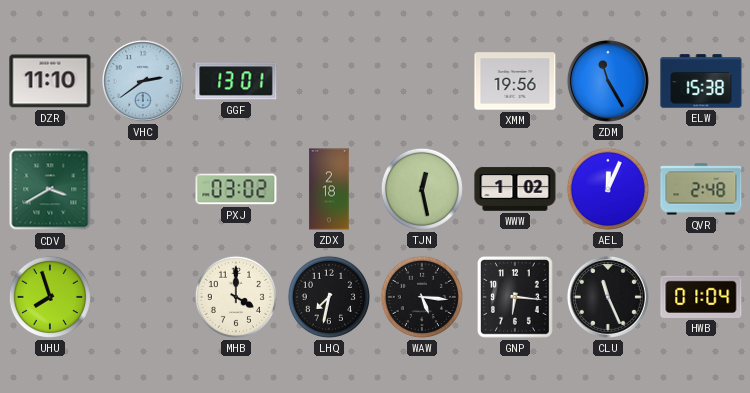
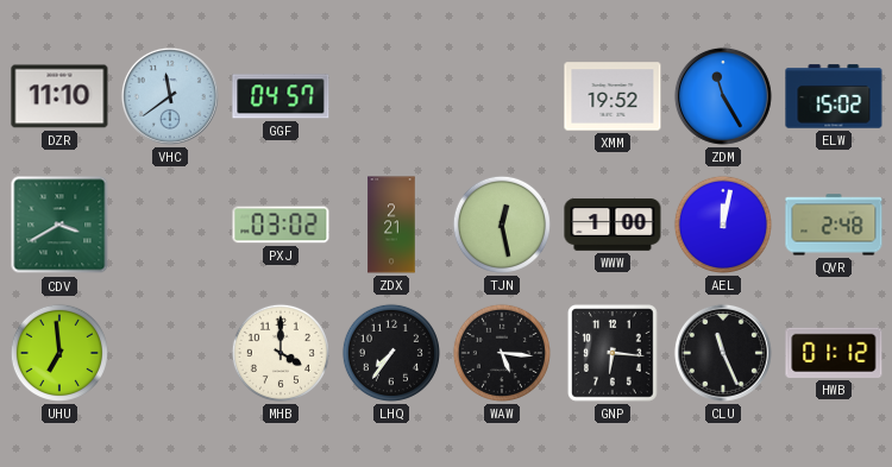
VHC: 2:39 -> 11:39 (170, 96)
GGF: 13:01 -> 04:57 (281, 96)
XMM: 19:56 -> 19:52 (613, 96)
ELW: 15:38 -> 15:02 (834, 96)
ZDX: 2:18 -> 2:21 (391, 225)
WWW: 1:02 -> 1:00 (613, 225)
AEL: 12:04 -> 12:02 (723, 225)
UHU: 7:57 -> 6:59 (59, 353)
LHQ: 7:32 -> 7:36 (391, 353)
HWB: 01:04 -> 01:12 (834, 353)
